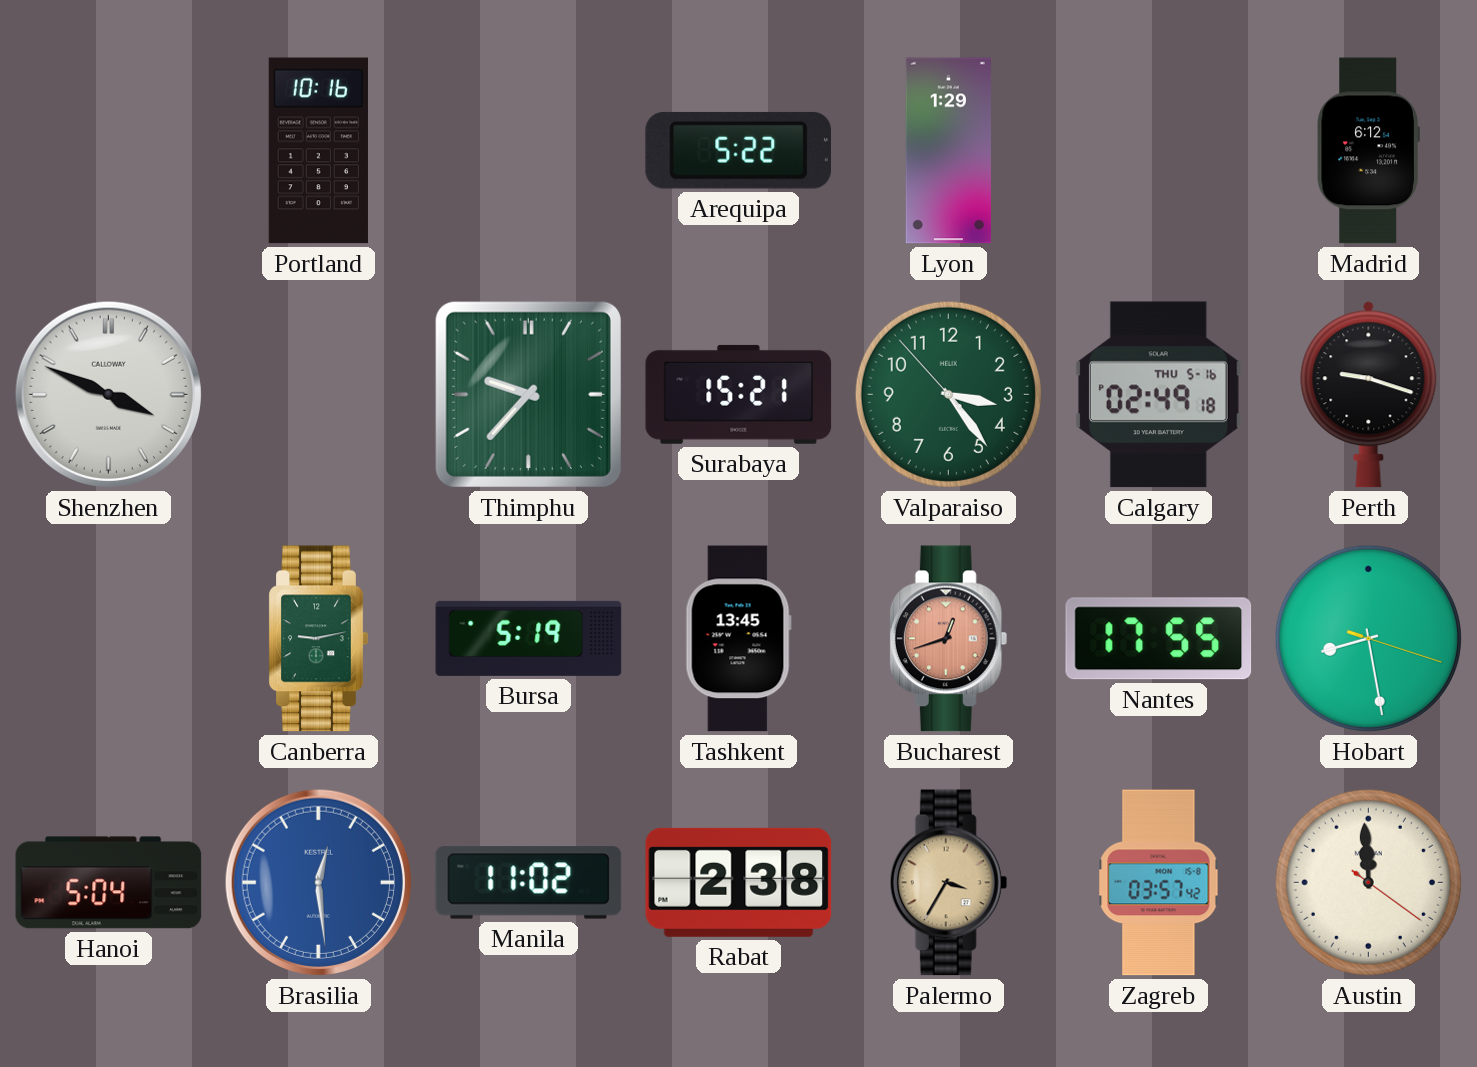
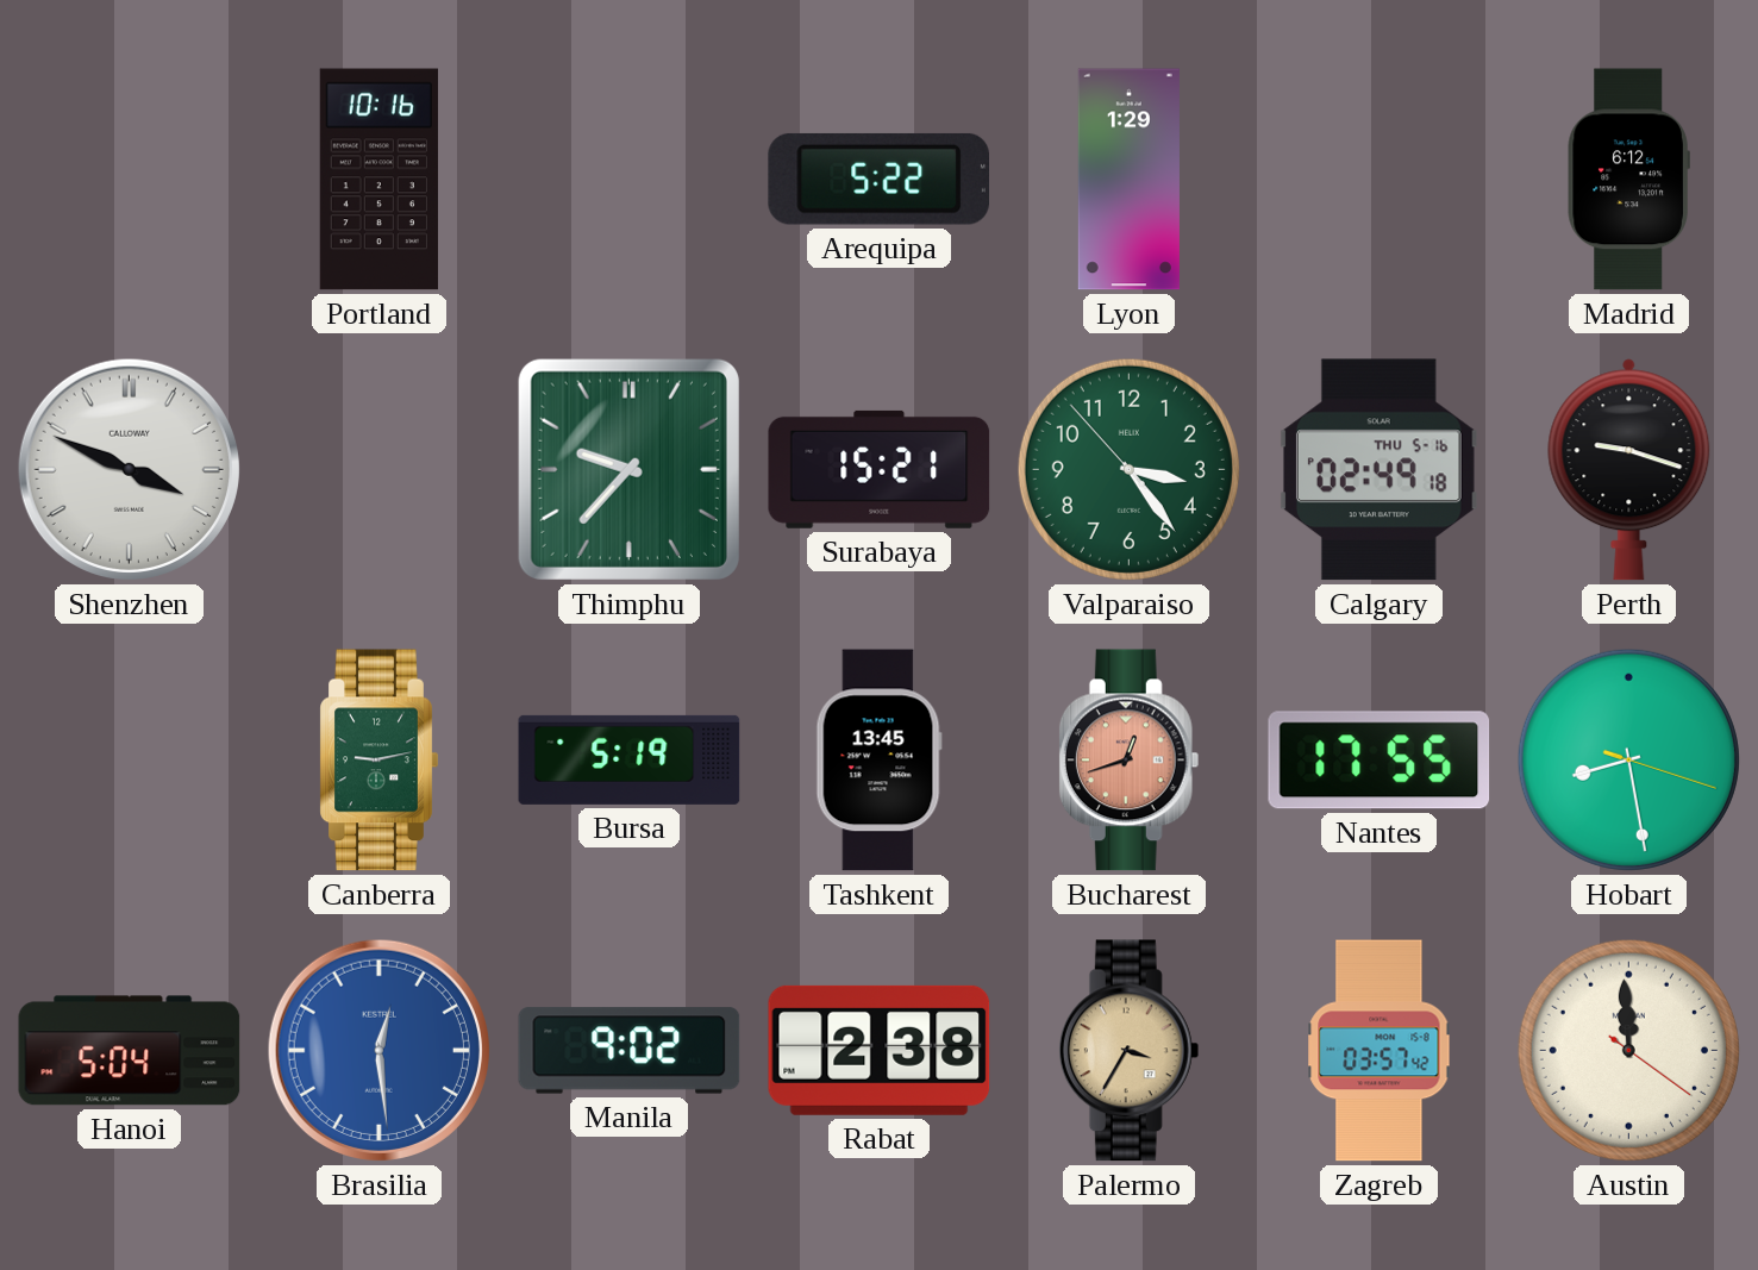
Manila: 11:02 -> 9:02 (630, 1051)
